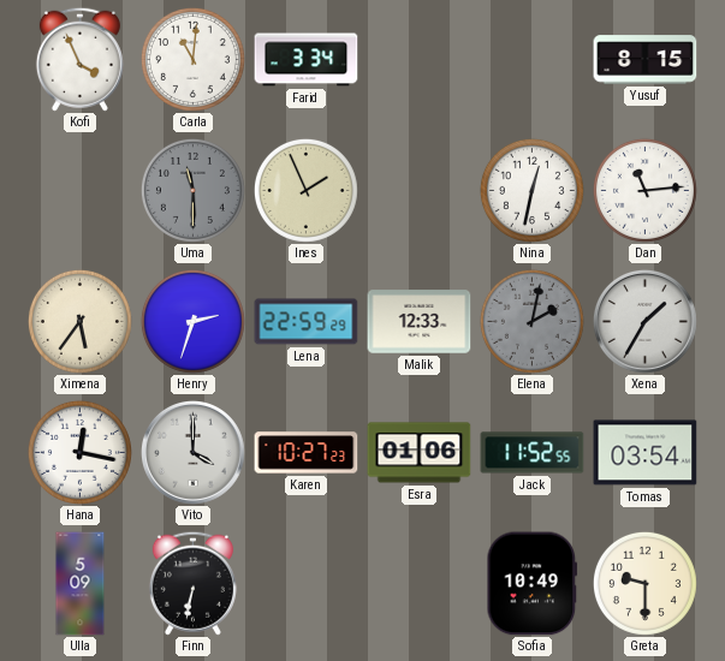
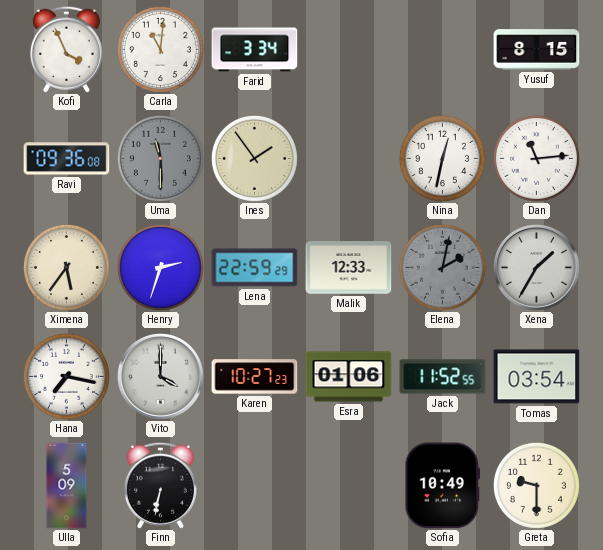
Ravi: none -> 09:36 (67, 159)
Ines: 1:56 -> 1:54 (254, 158)
Hana: 12:17 -> 7:17 (66, 376)
